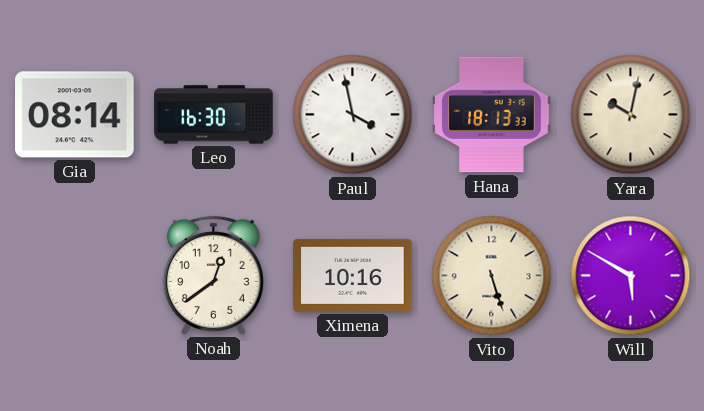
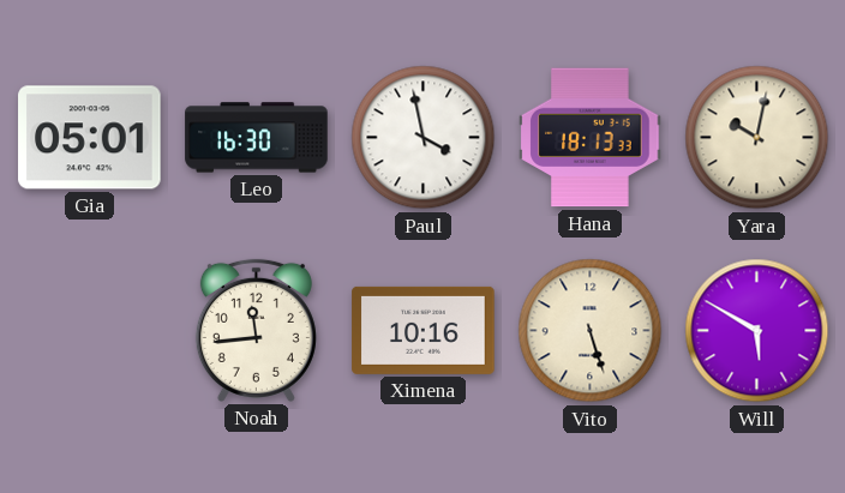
Gia: 08:14 -> 05:01 (90, 138)
Noah: 12:39 -> 11:44 (256, 330)
